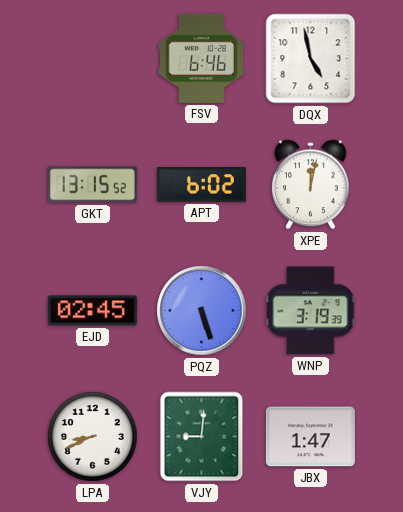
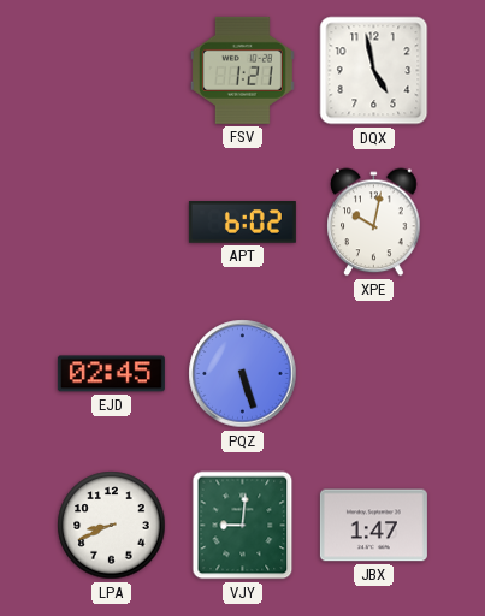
FSV: 6:46 -> 1:21 (242, 70)
GKT: 13:15 -> none (92, 185)
XPE: 12:02 -> 10:02 (374, 223)
WNP: 3:19 -> none (311, 311)
